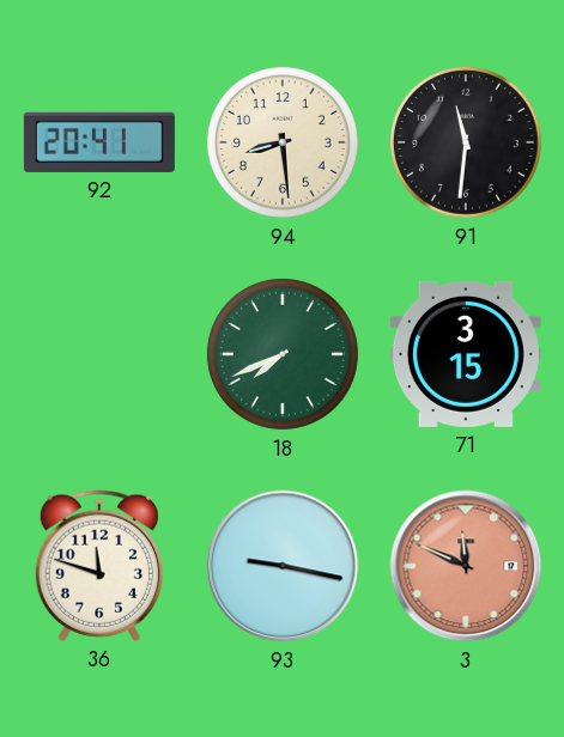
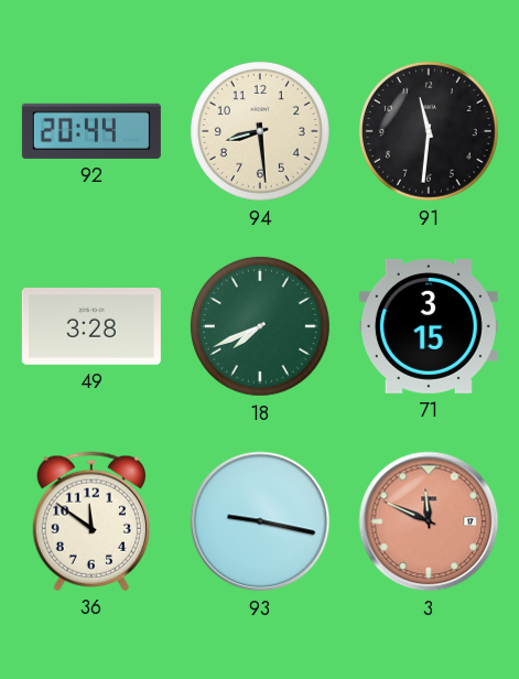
92: 20:41 -> 20:44 (91, 131)
49: none -> 3:28 (91, 327)
36: 11:48 -> 11:51 (91, 521)
